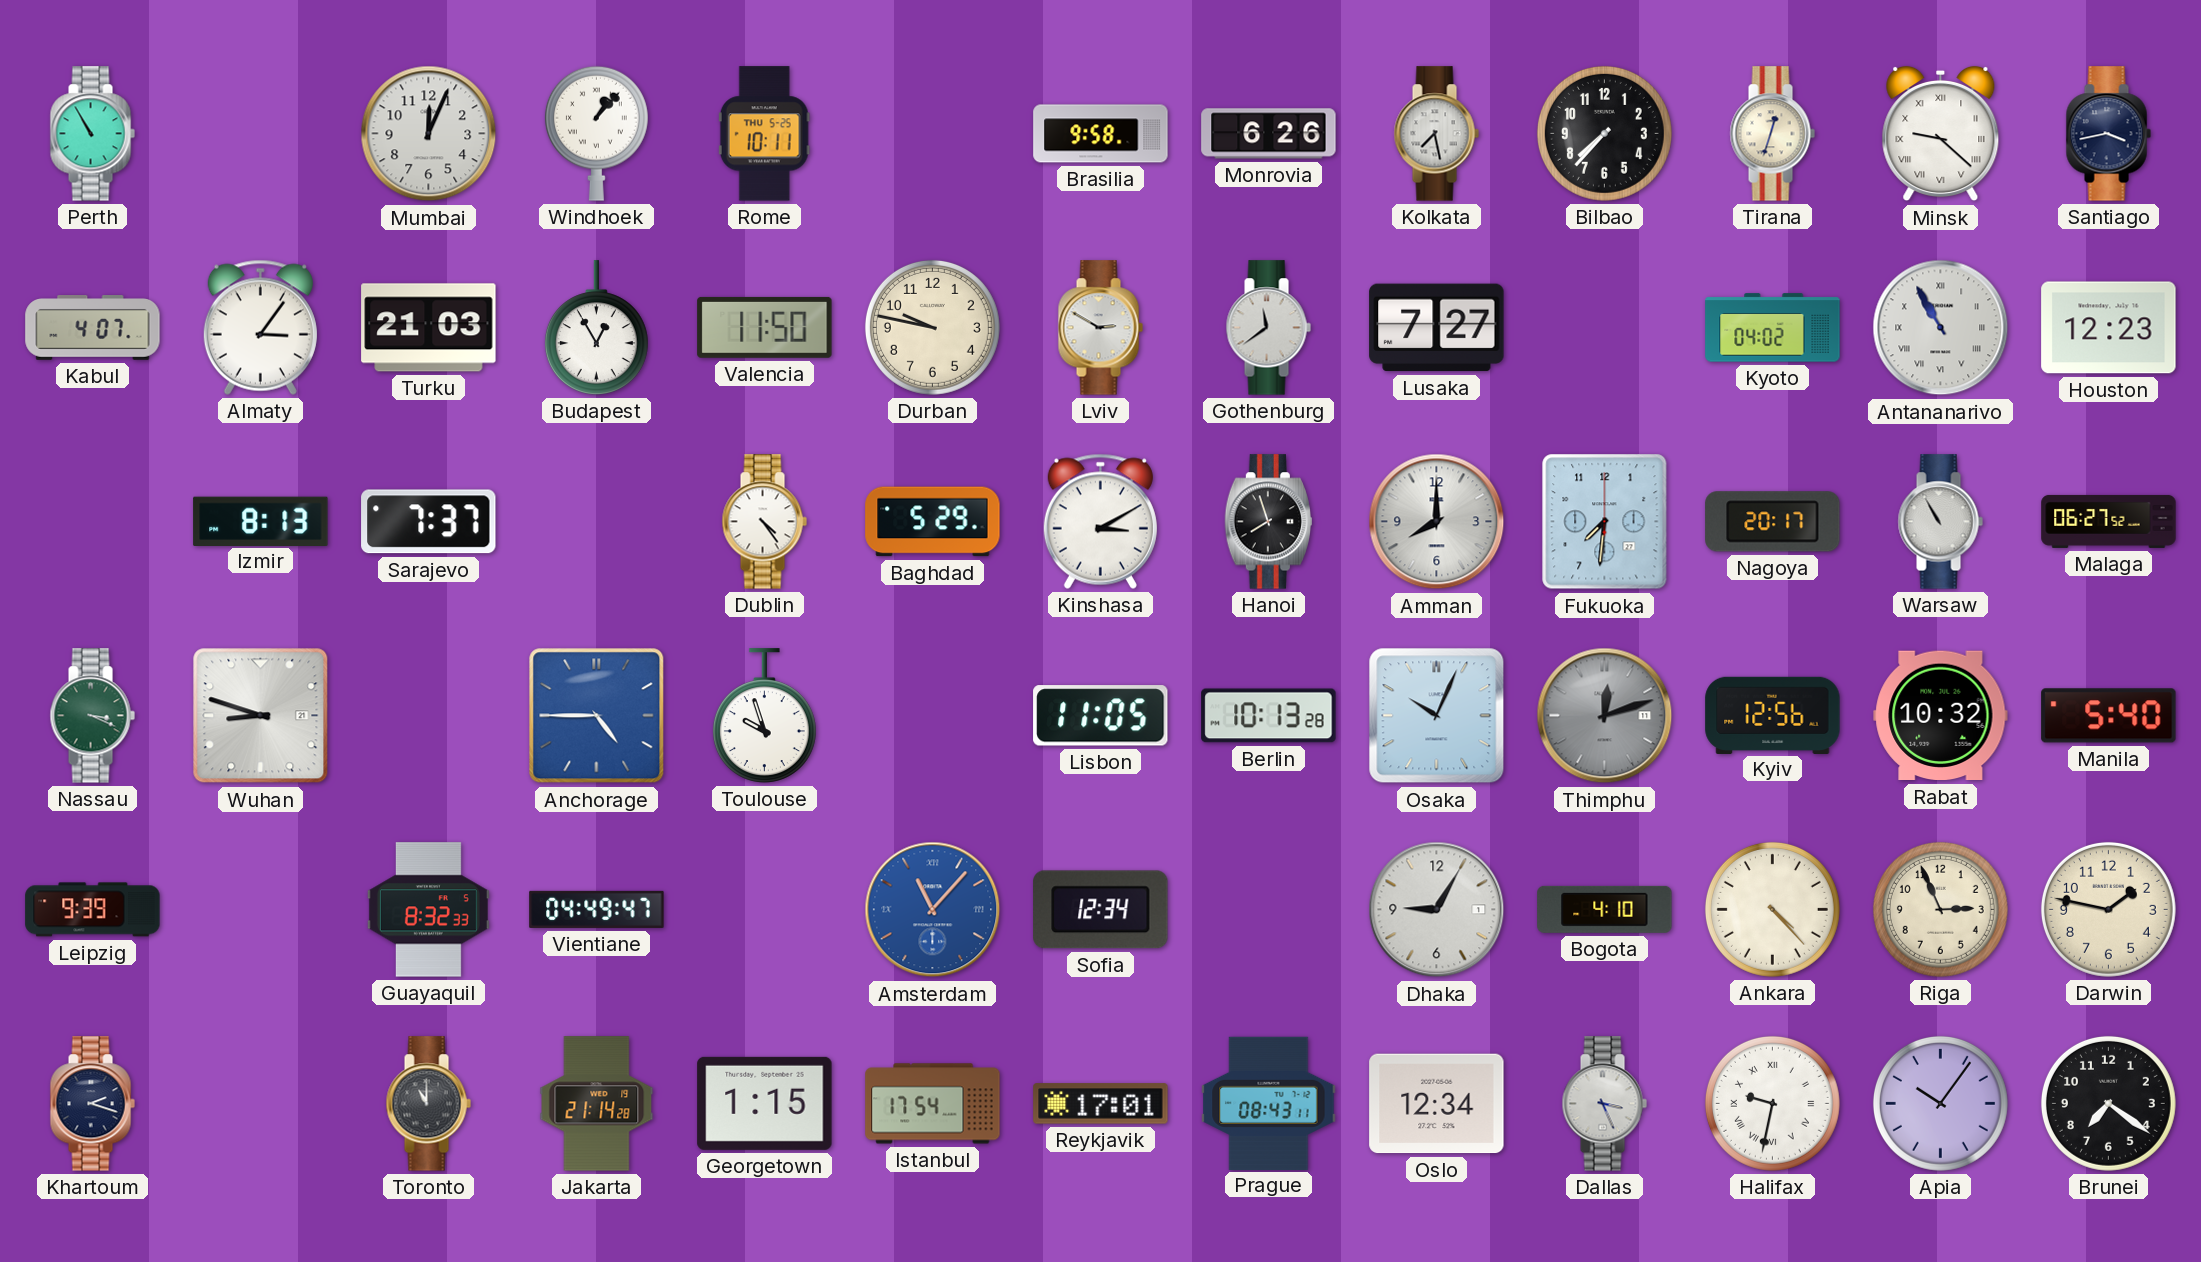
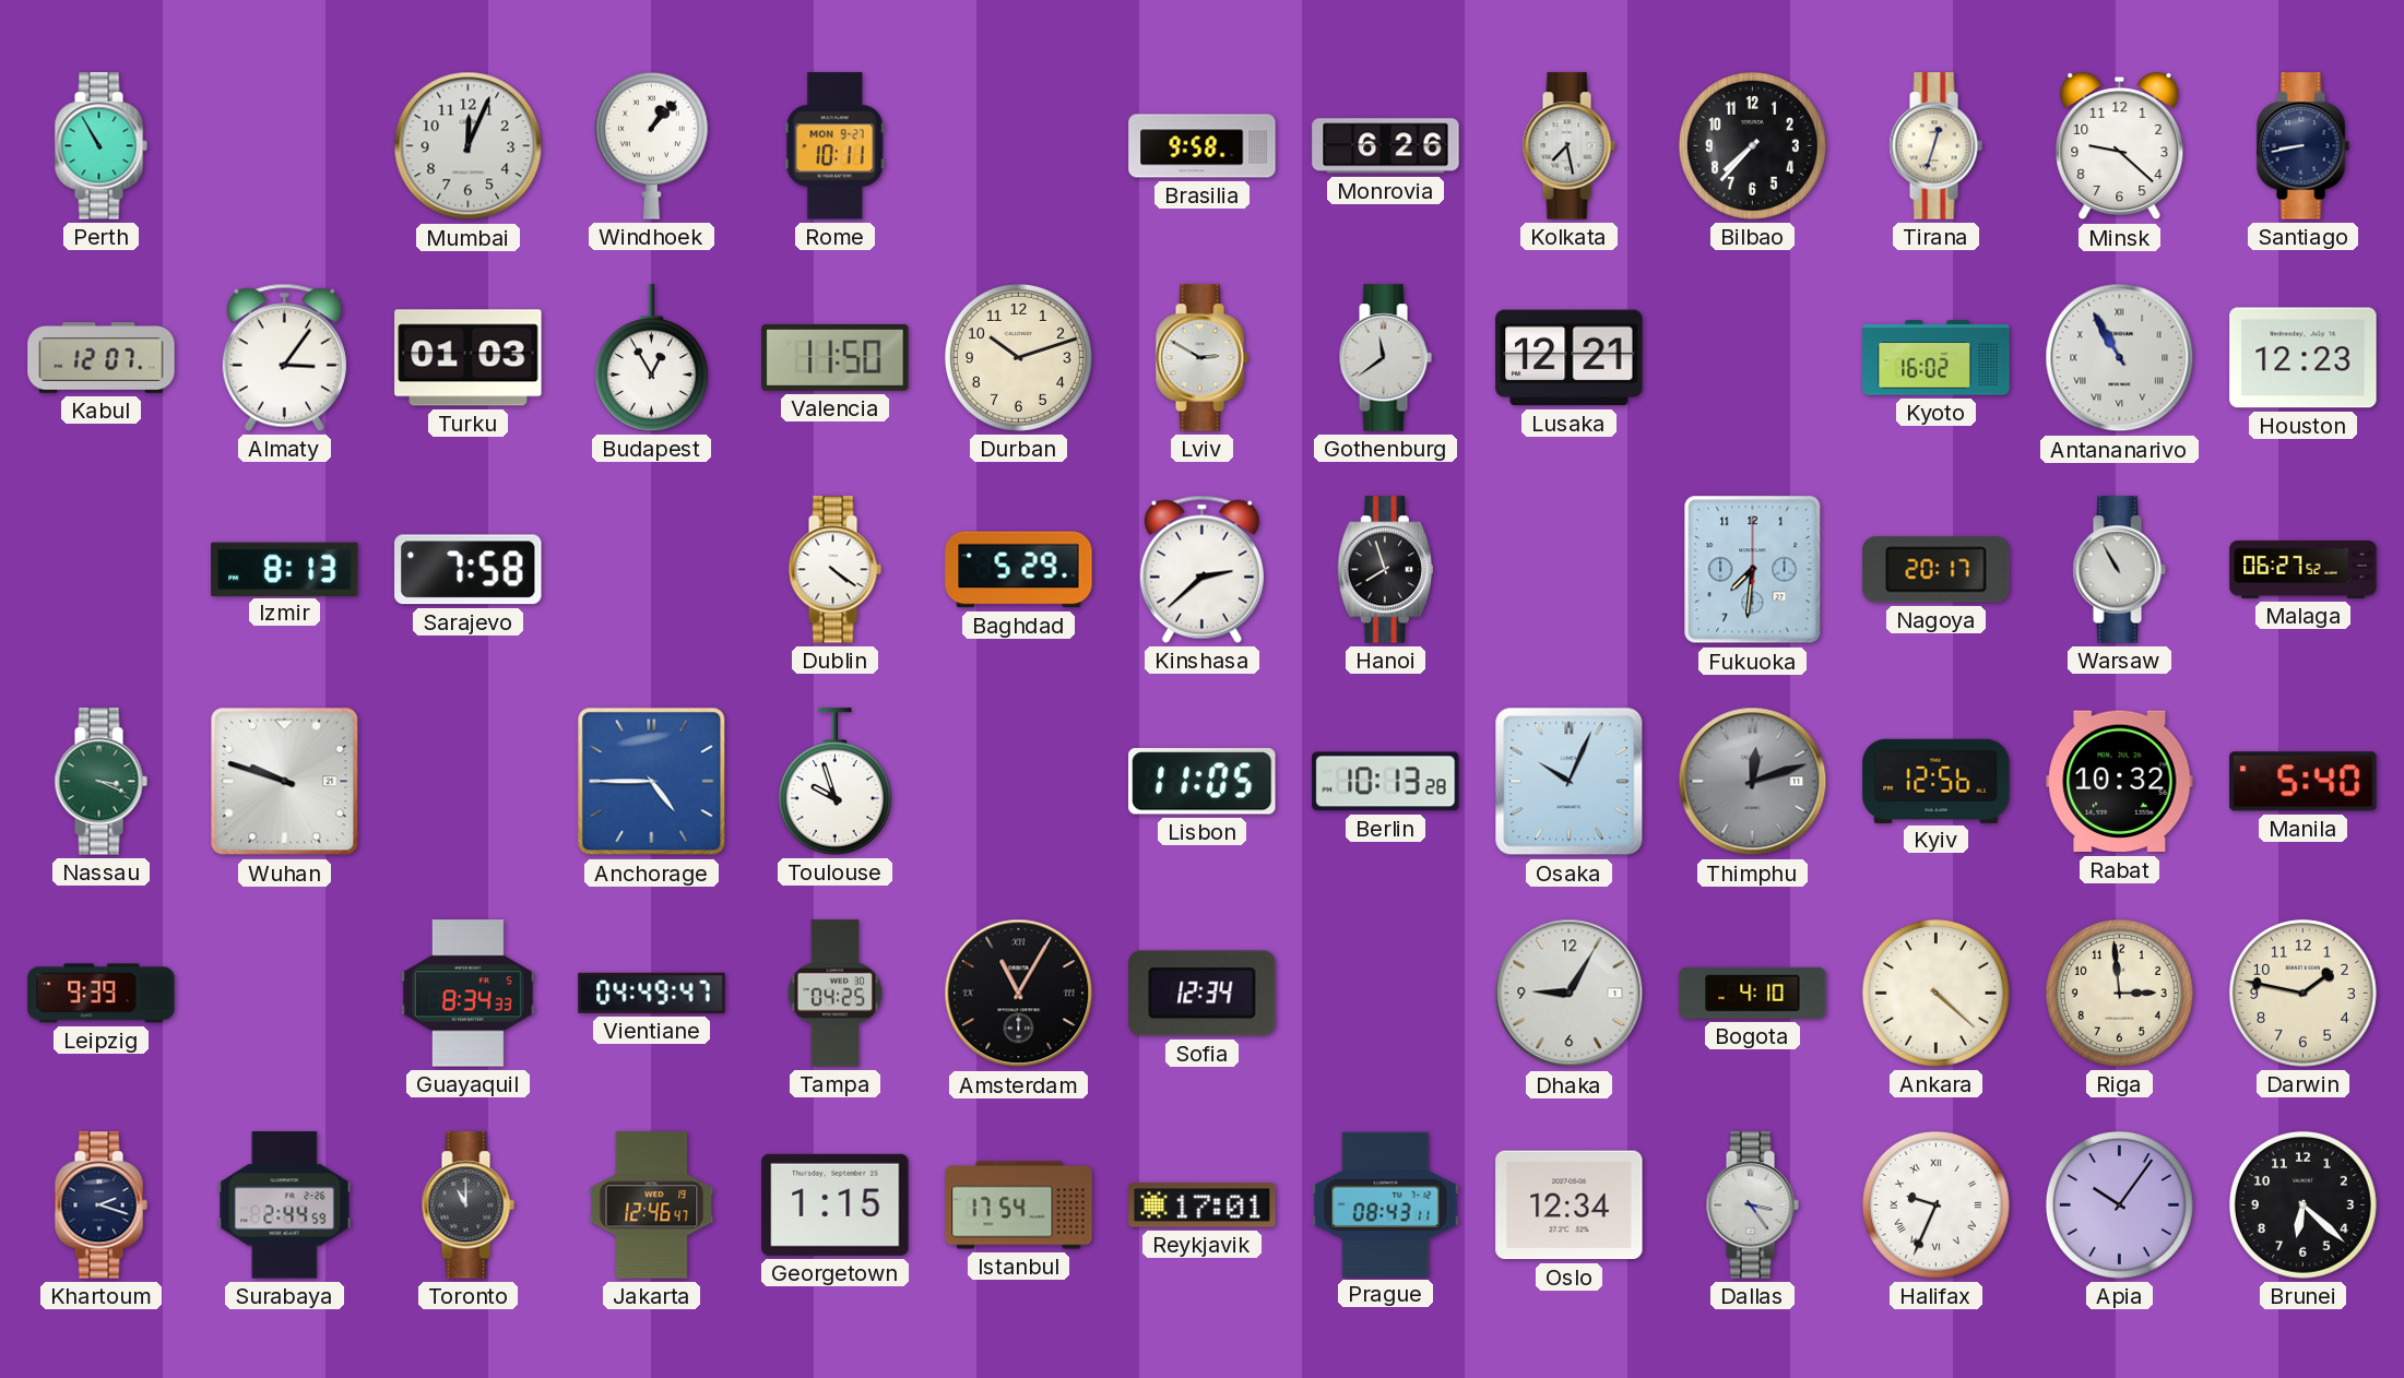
Rome date: THU 5-25 -> MON 9-27 (834, 146)
Minsk numerals: Roman -> Arabic (2120, 146)
Santiago: 3:43 -> 8:43 (2302, 146)
Kabul: 4:07 -> 12:07 (102, 358)
Turku: 21:03 -> 01:03 (469, 358)
Durban: 9:47 -> 10:12 (1018, 357)
Lusaka: 7:27 -> 12:21 (1570, 358)
Kyoto: 04:02 -> 16:02 (1937, 358)
Sarajevo: 7:37 -> 7:58 (469, 570)
Dublin: 4:24 -> 4:21 (834, 570)
Kinshasa: 3:10 -> 2:38 (1201, 569)
Amman: 8:00 -> none (1437, 522)
Wuhan: 8:48 -> 9:48 (285, 782)
Guayaquil: 8:32 -> 8:34 (467, 994)
Tampa: none -> 04:25 (836, 994)
Amsterdam: 11:07 -> 11:05 (1019, 994)
Amsterdam dial: blue -> black (1019, 994)
Ankara: 4:23 -> 4:22 (1935, 993)
Riga: 2:56 -> 2:59 (2119, 993)
Surabaya: none -> 2:44 (285, 1205)
Jakarta: 21:14 -> 12:46 (652, 1205)
Dallas: 3:26 -> 3:24 (1752, 1205)
Halifax: 9:32 -> 9:34 (1935, 1204)
Brunei: 7:21 -> 6:22 (2302, 1204)
